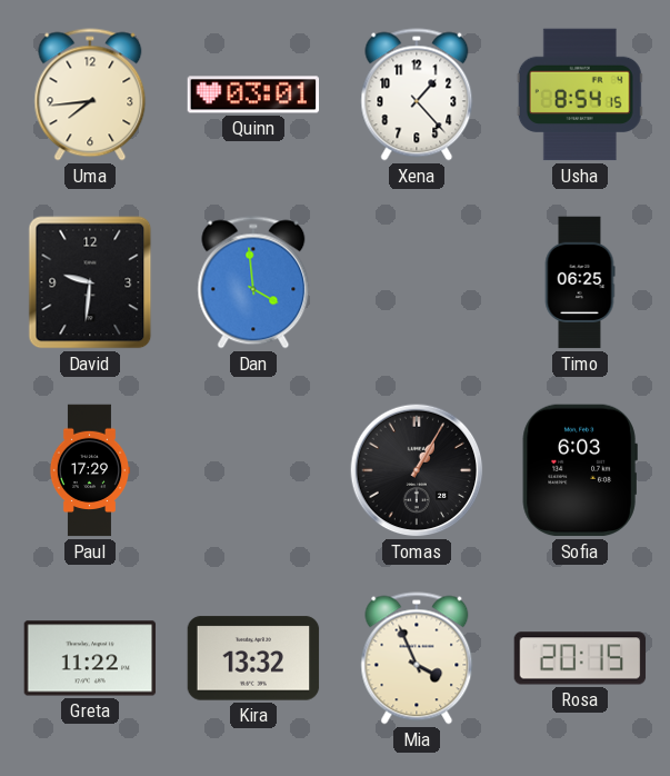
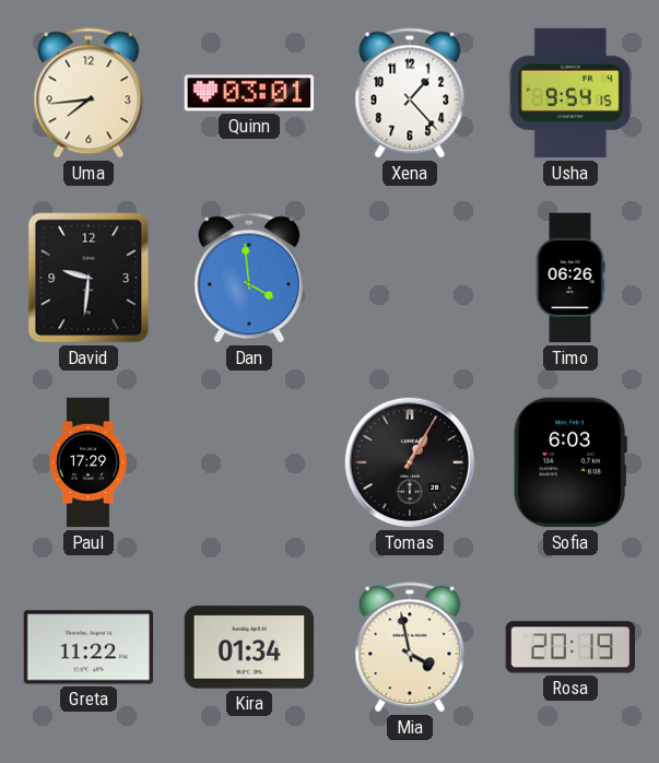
Usha: 8:54 -> 9:54 (570, 93)
Timo: 06:25 -> 06:26 (570, 278)
Kira: 13:32 -> 01:34 (249, 647)
Mia: 3:56 -> 3:58 (410, 647)
Rosa: 20:15 -> 20:19 (570, 647)
